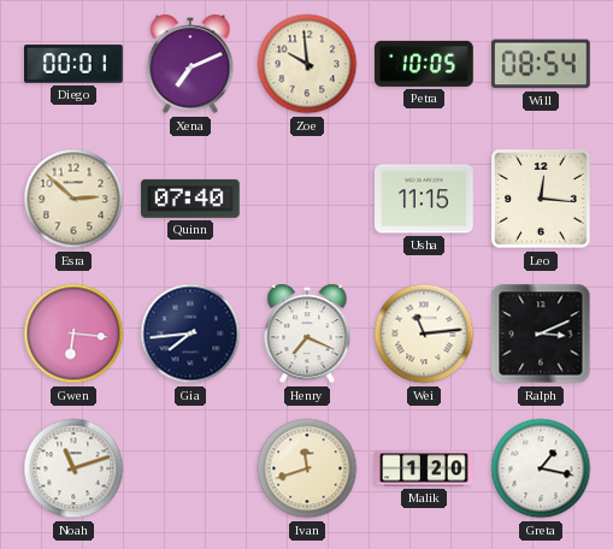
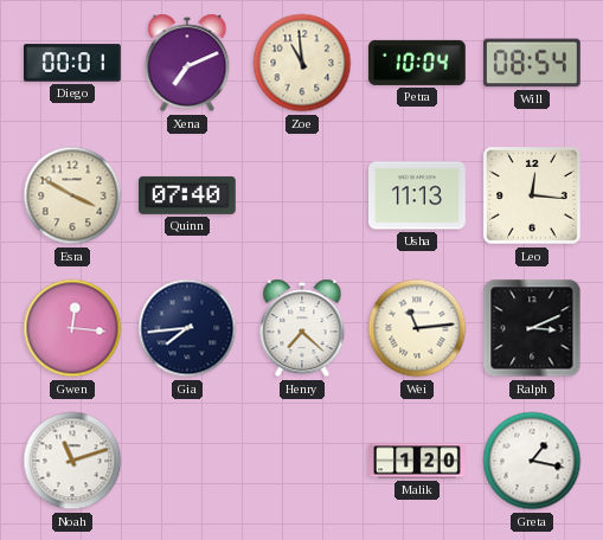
Zoe: 9:59 -> 10:59 (302, 63)
Petra: 10:05 -> 10:04 (418, 63)
Esra: 2:52 -> 3:50 (72, 195)
Usha: 11:15 -> 11:13 (418, 195)
Gwen: 6:16 -> 12:16 (72, 328)
Henry: 7:19 -> 7:22 (302, 328)
Ivan: 11:42 -> none (307, 468)
